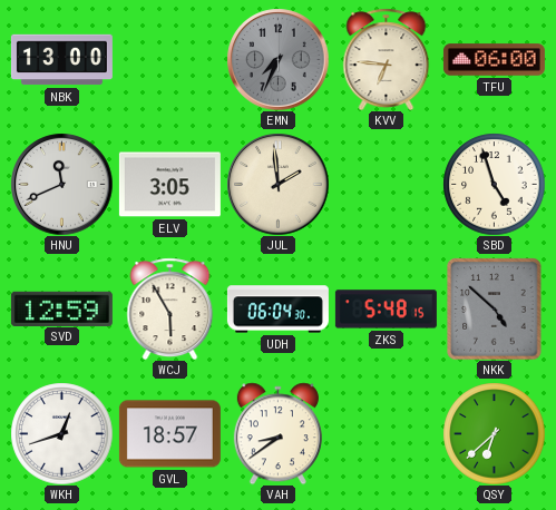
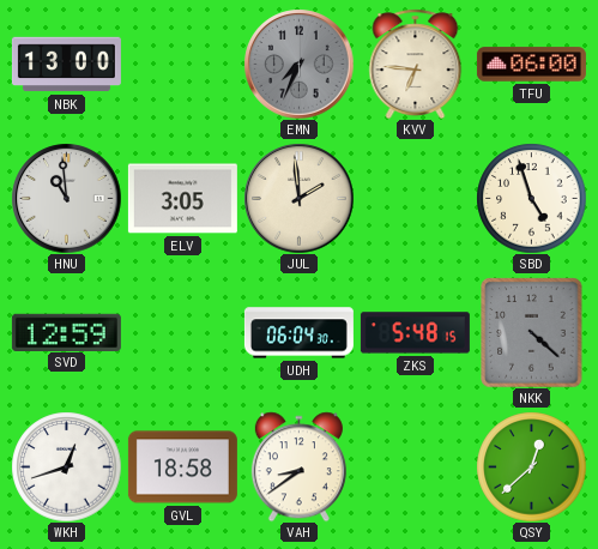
HNU: 11:41 -> 10:59 (66, 198)
WCJ: 5:55 -> none (170, 308)
NKK: 4:52 -> 4:22 (532, 332)
GVL: 18:57 -> 18:58 (182, 467)
QSY: 6:38 -> 12:38 (531, 466)
